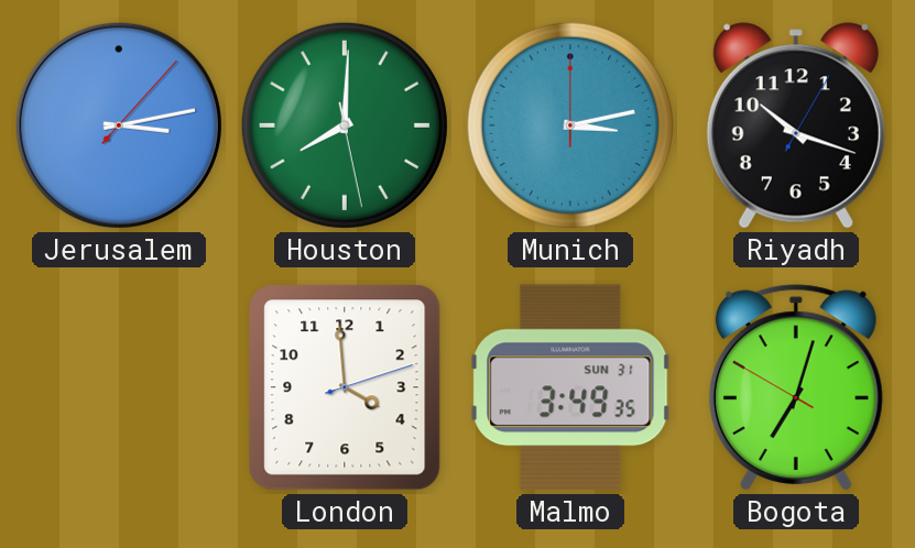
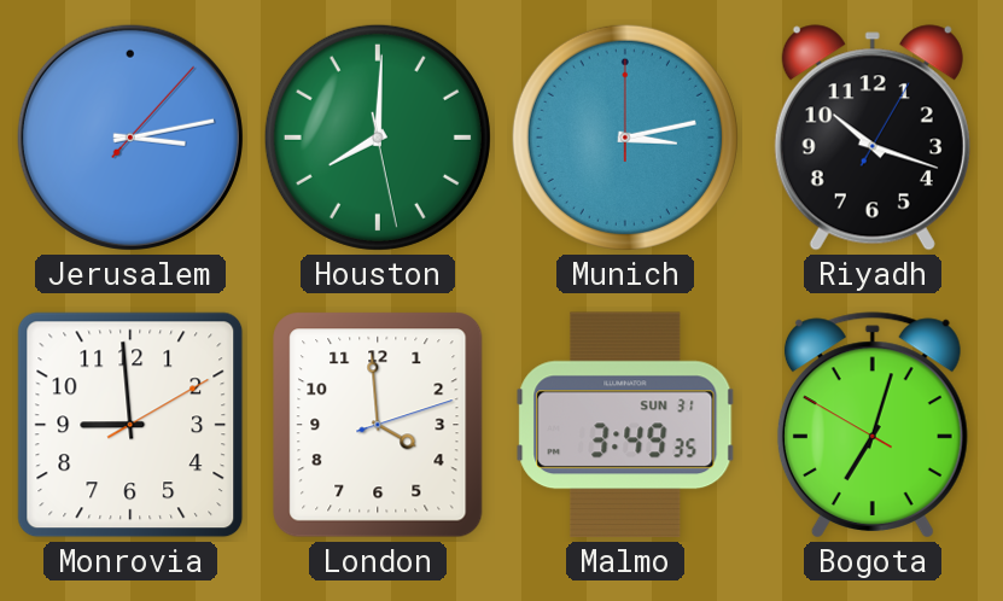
Monrovia: none -> 8:59 (130, 425)
